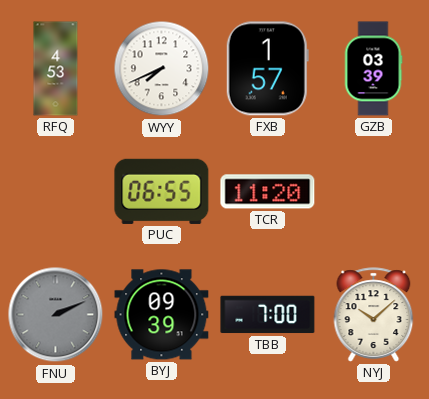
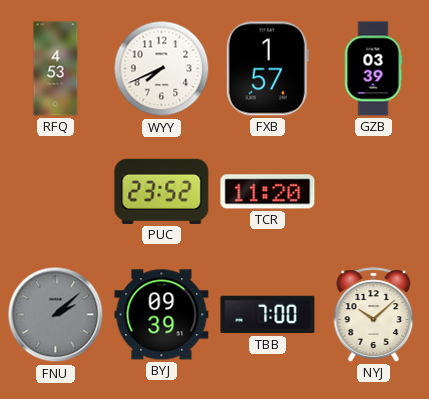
PUC: 06:55 -> 23:52 (162, 191)
FNU: 2:11 -> 2:08 (56, 315)
